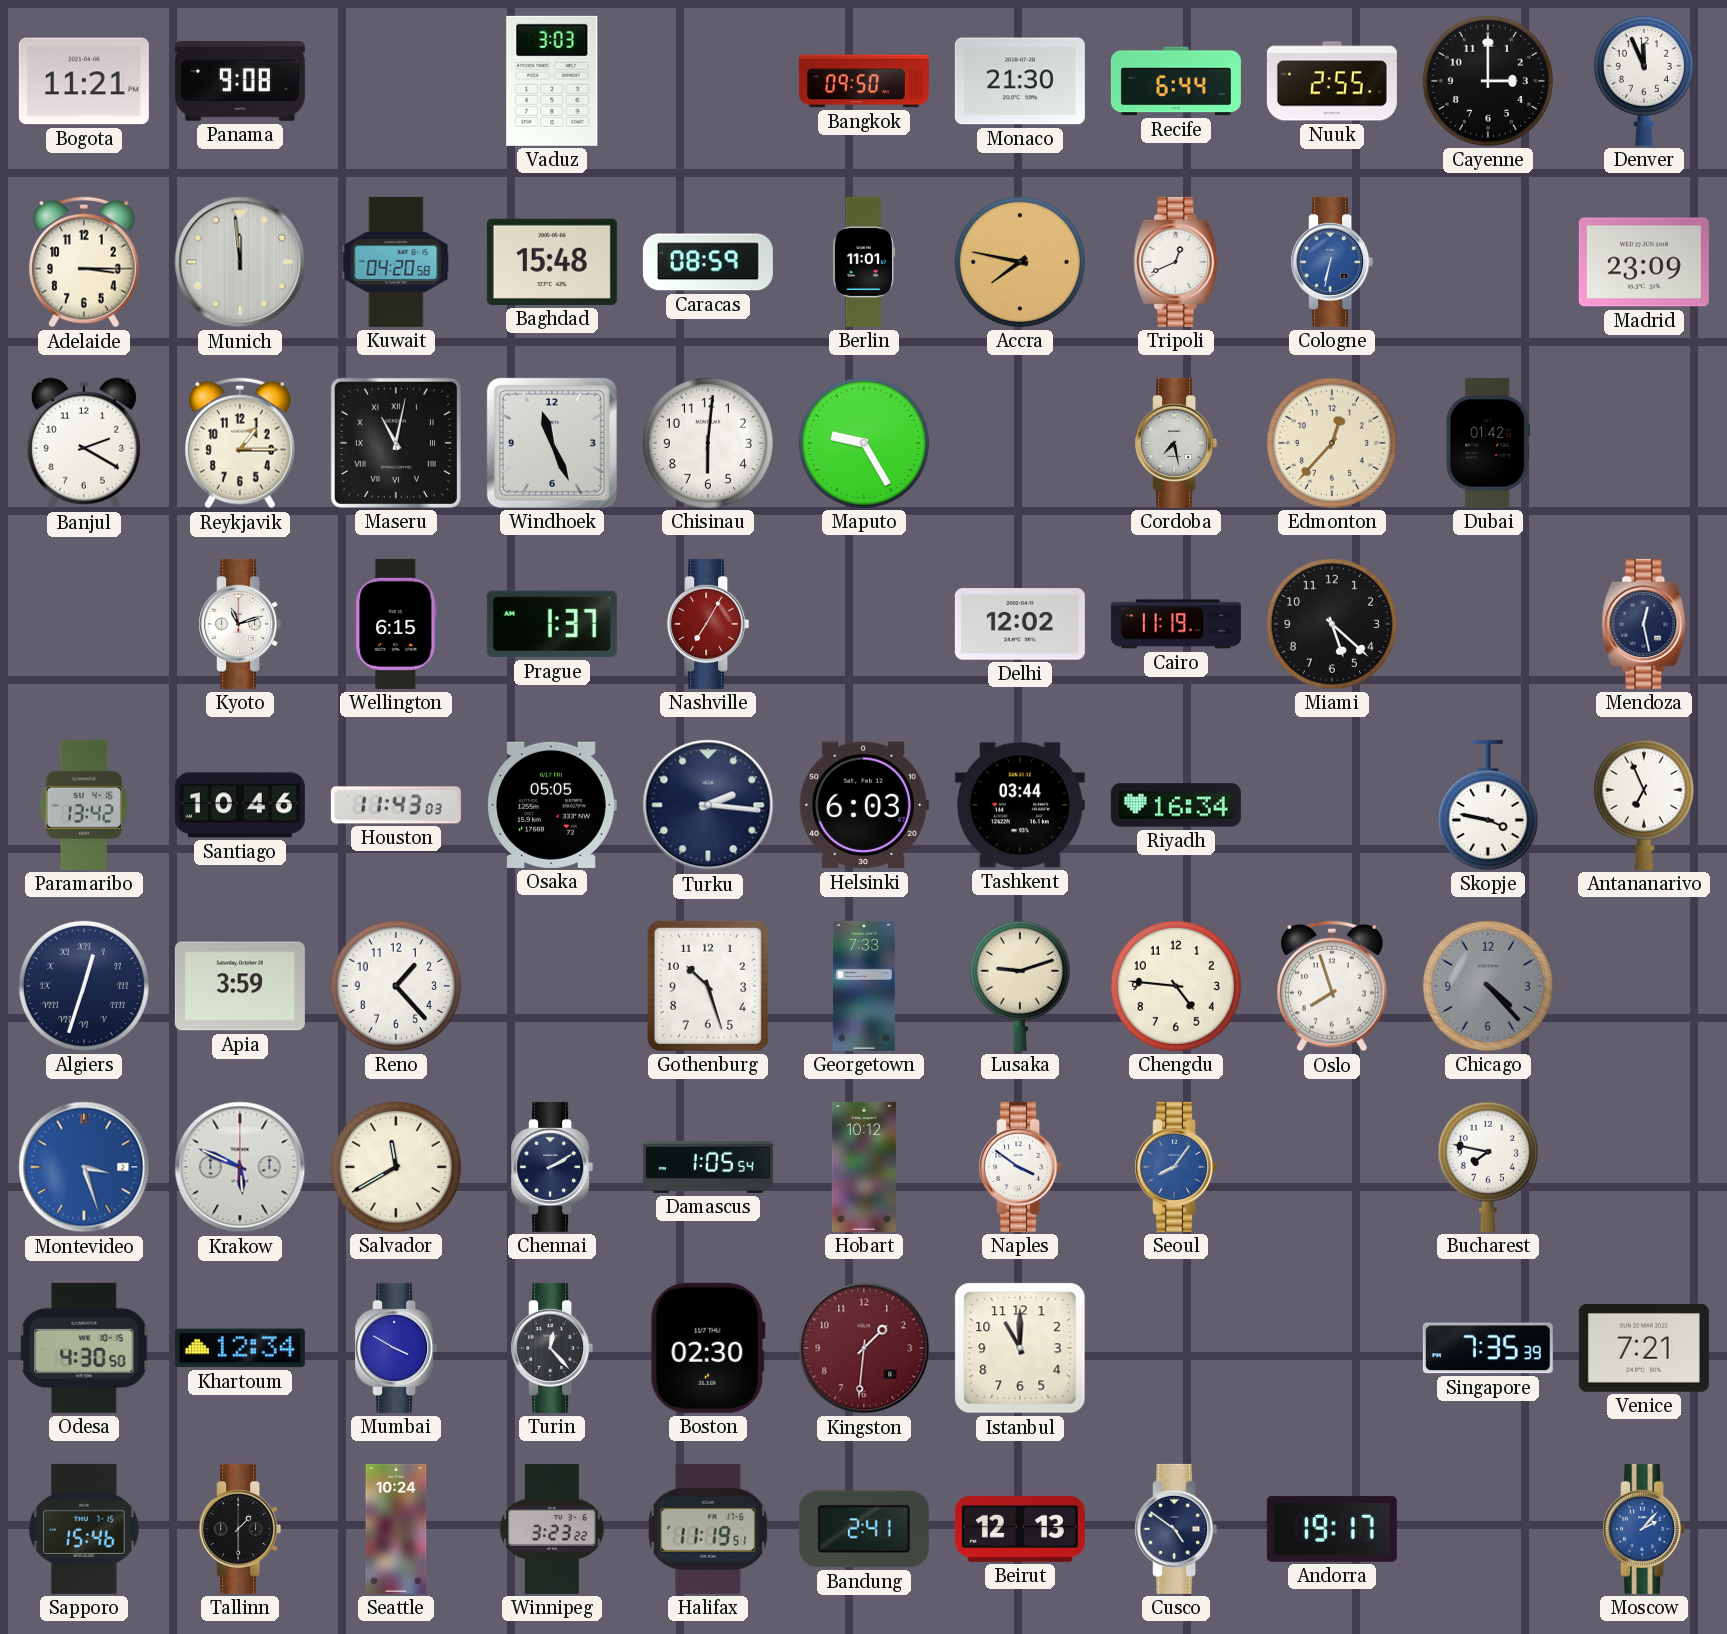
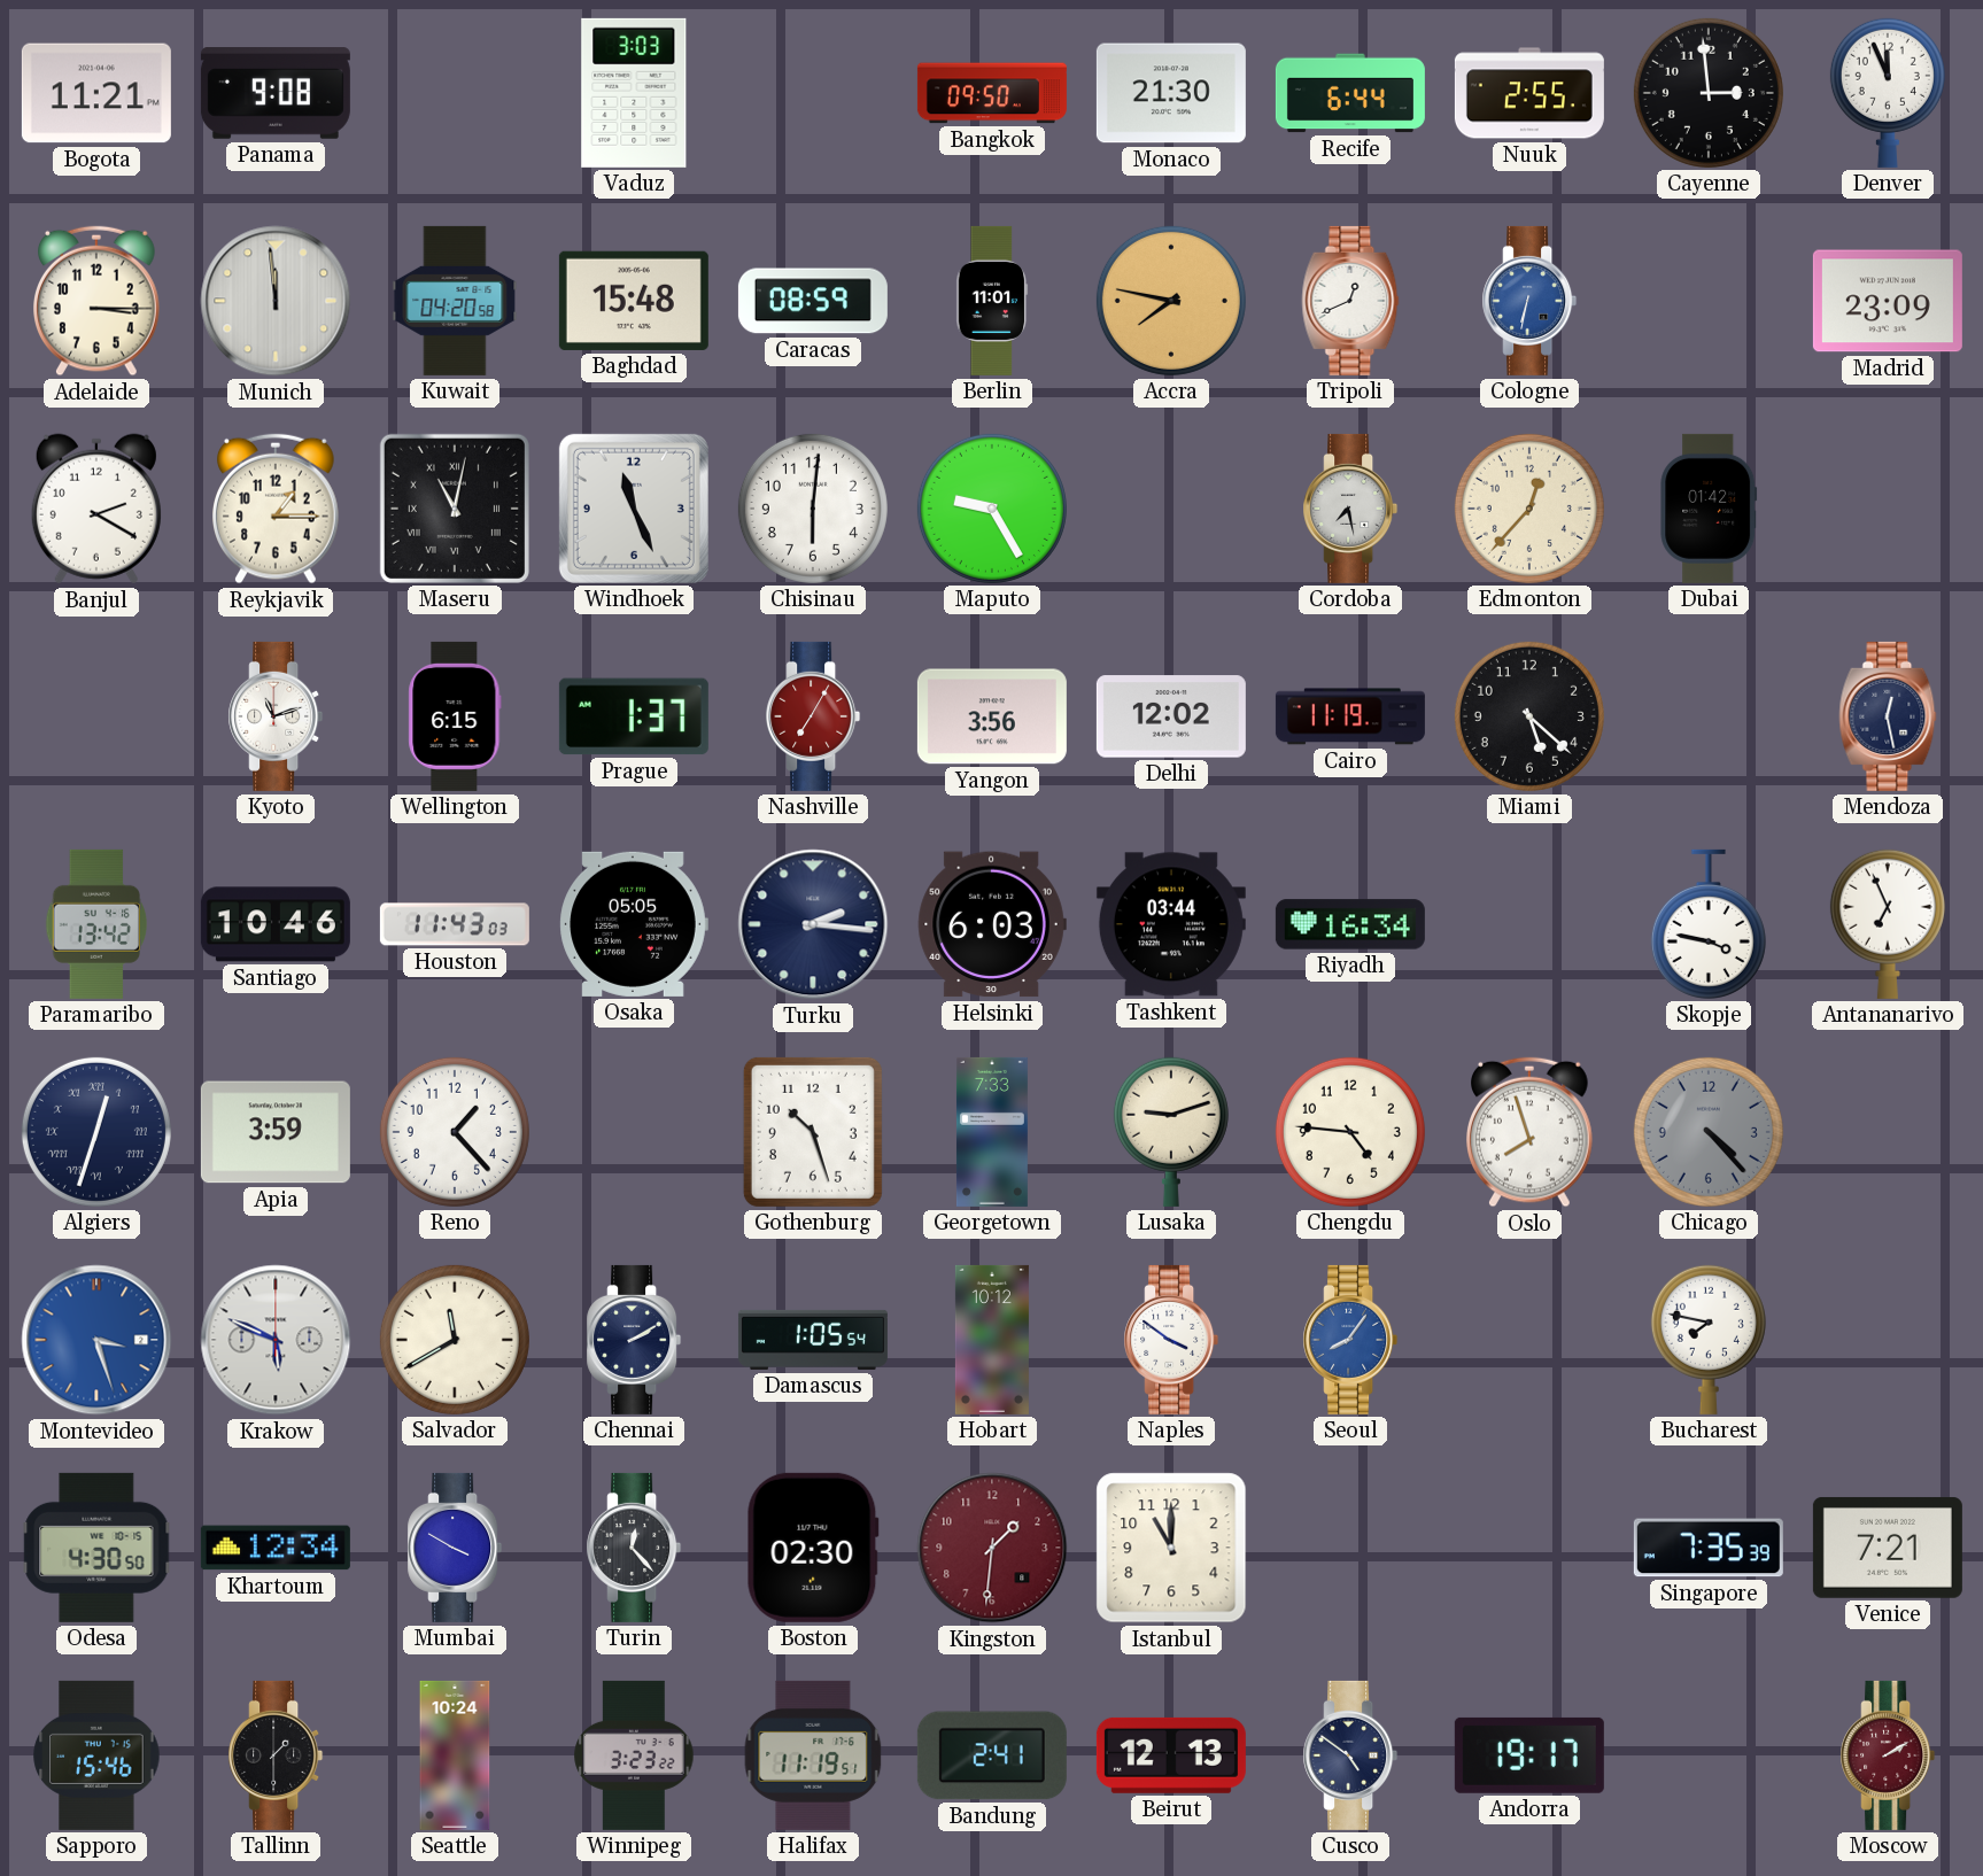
Cayenne: 3:00 -> 2:59 (1709, 93)
Yangon: none -> 3:56 (992, 716)
Moscow: 2:07 -> 2:10 (1888, 1755)
Moscow dial: blue -> burgundy (1888, 1755)
